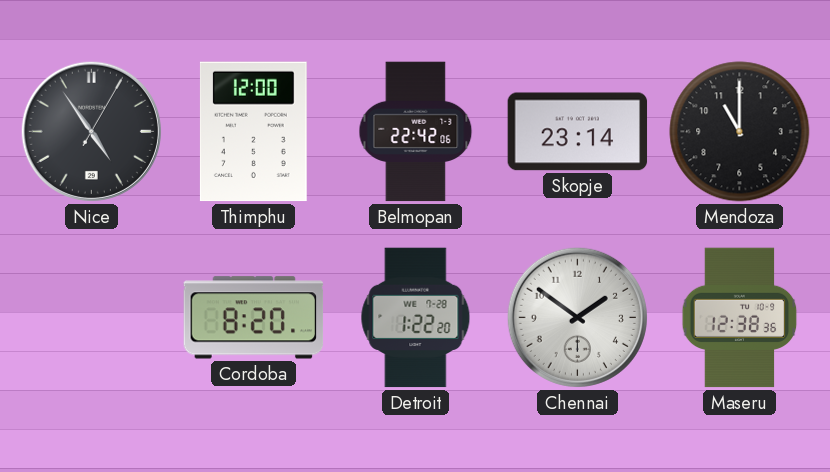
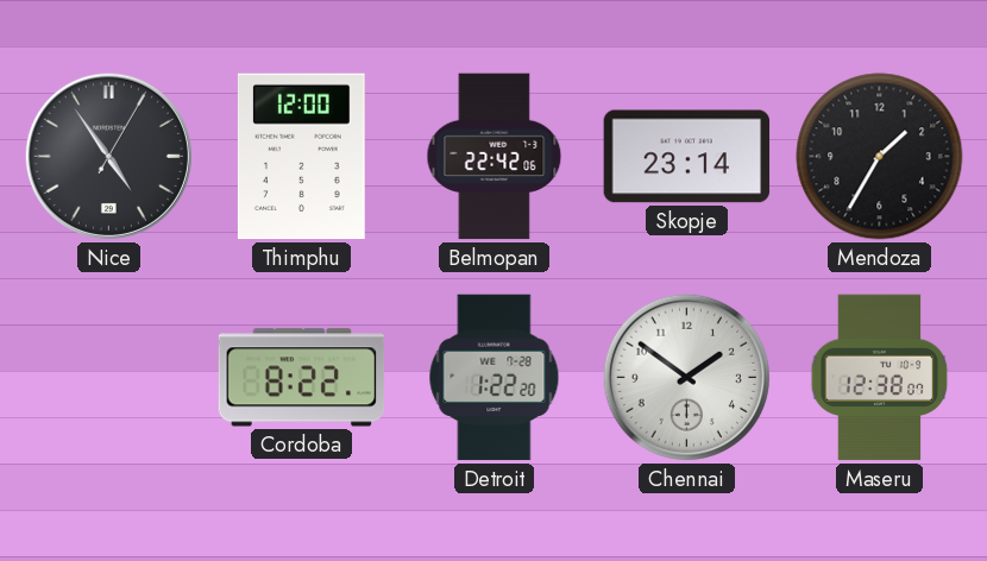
Mendoza: 11:00 -> 1:35 (880, 157)
Cordoba: 8:20 -> 8:22 (302, 378)
Maseru: 12:38:36 -> 12:38:07 (880, 378)
